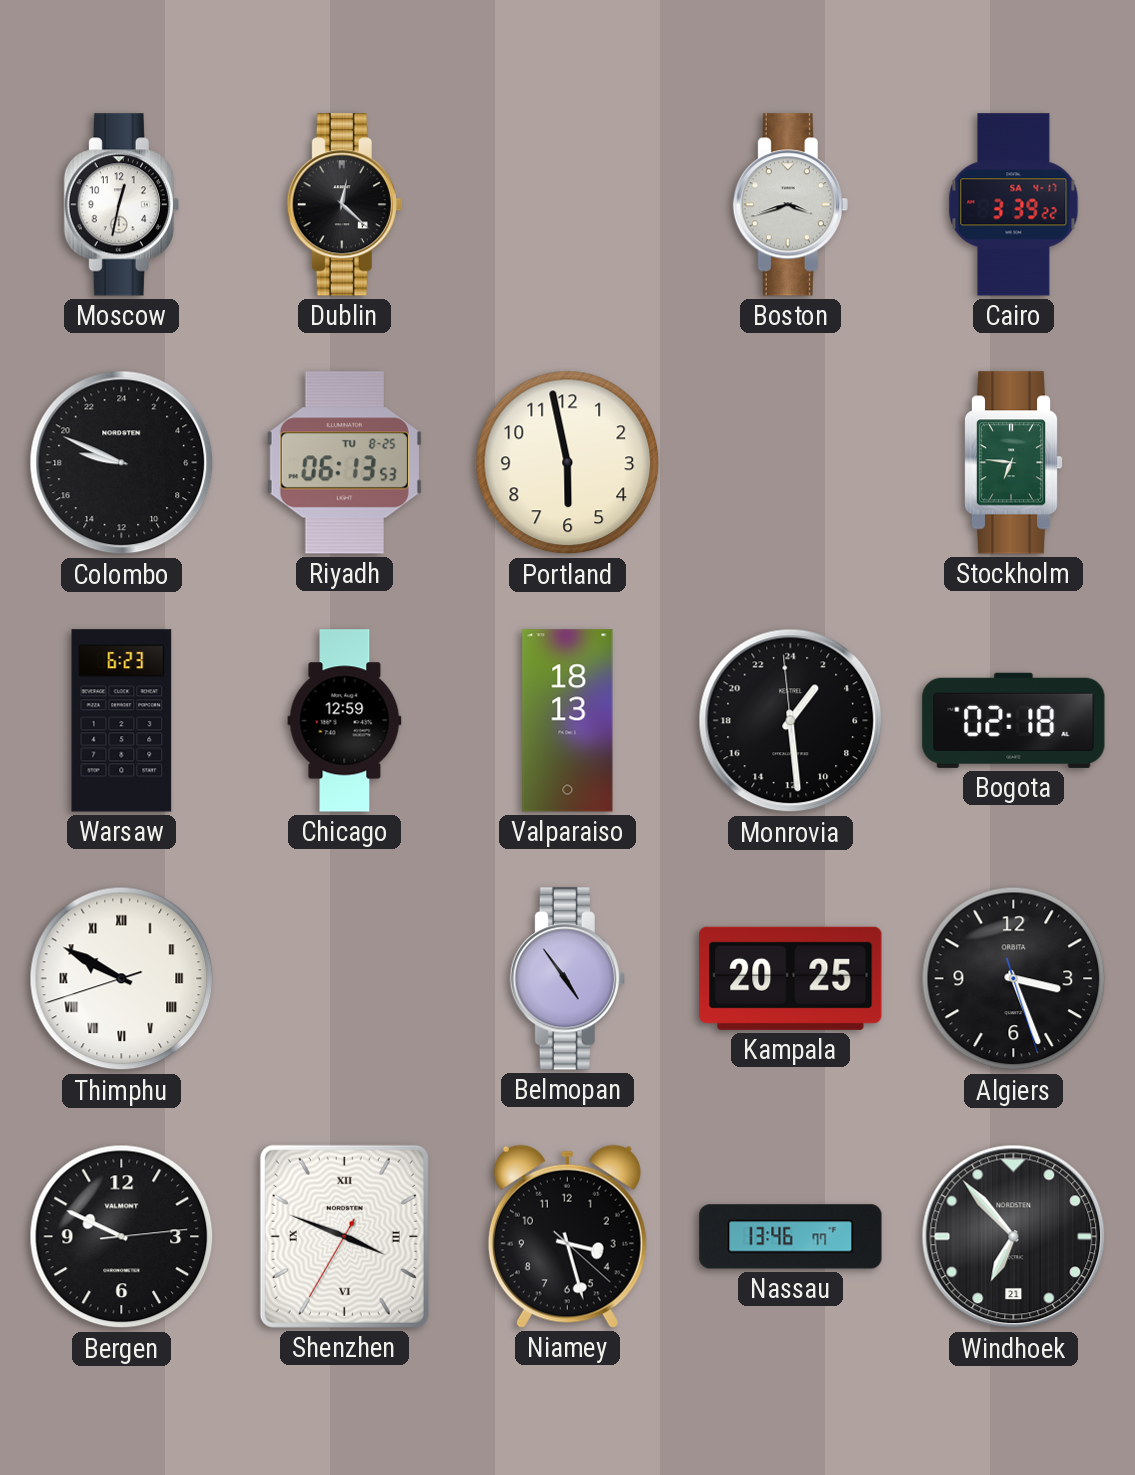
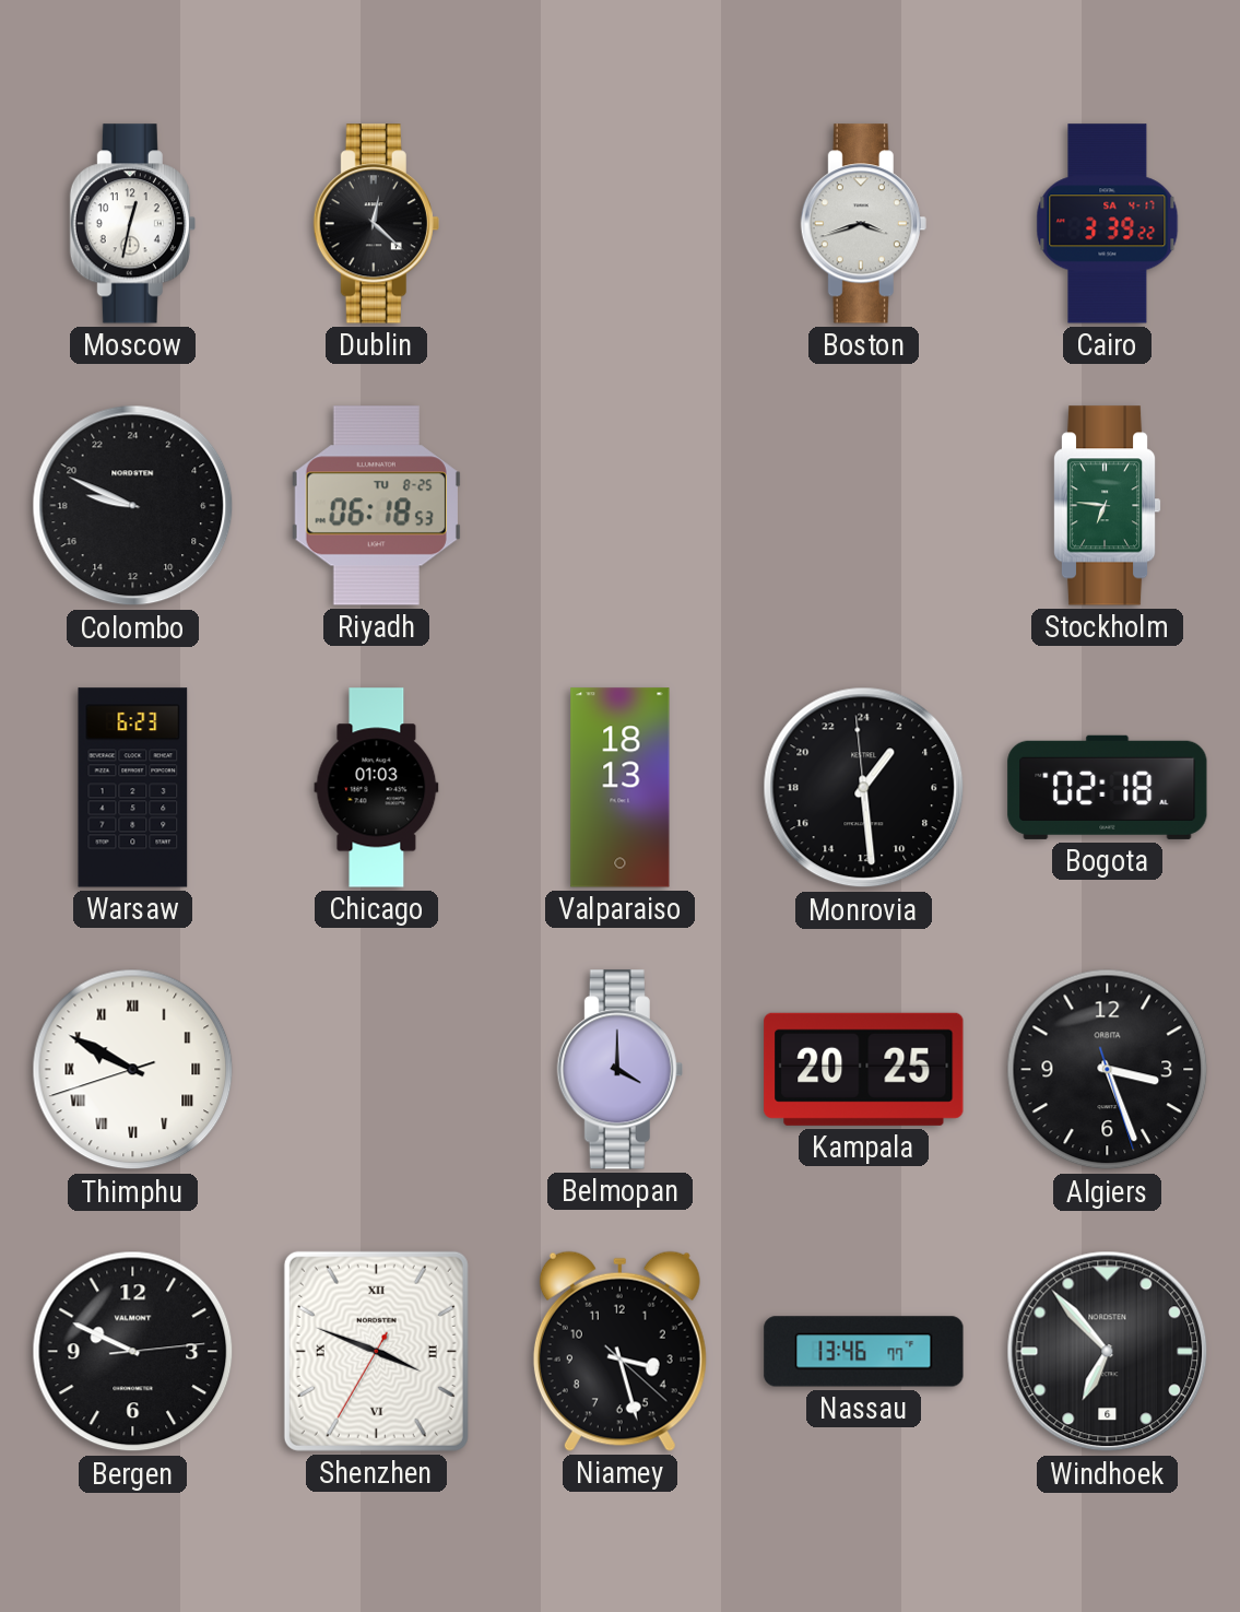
Riyadh: 06:13 -> 06:18 (376, 506)
Portland: 5:58 -> none (568, 463)
Chicago: 12:59 -> 01:03 (377, 788)
Belmopan: 4:54 -> 4:00 (619, 1070)
Windhoek date: 21 -> 6 (1108, 1352)
